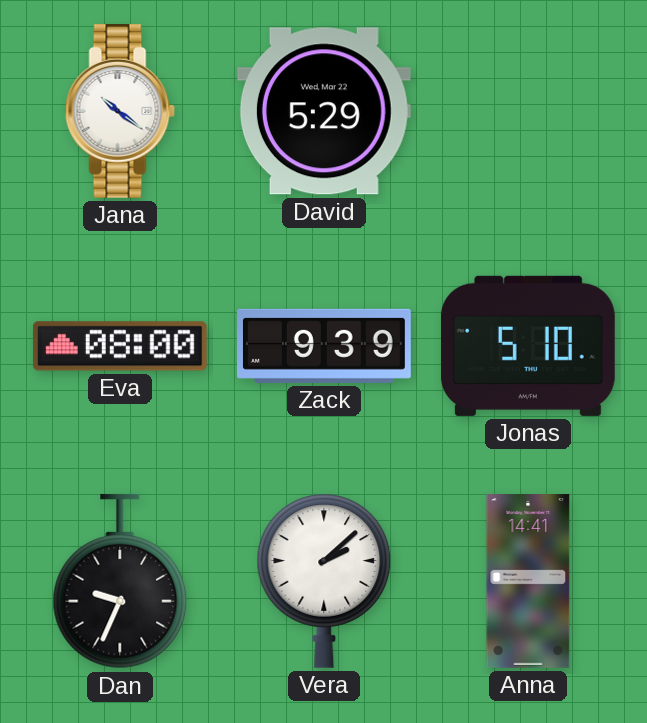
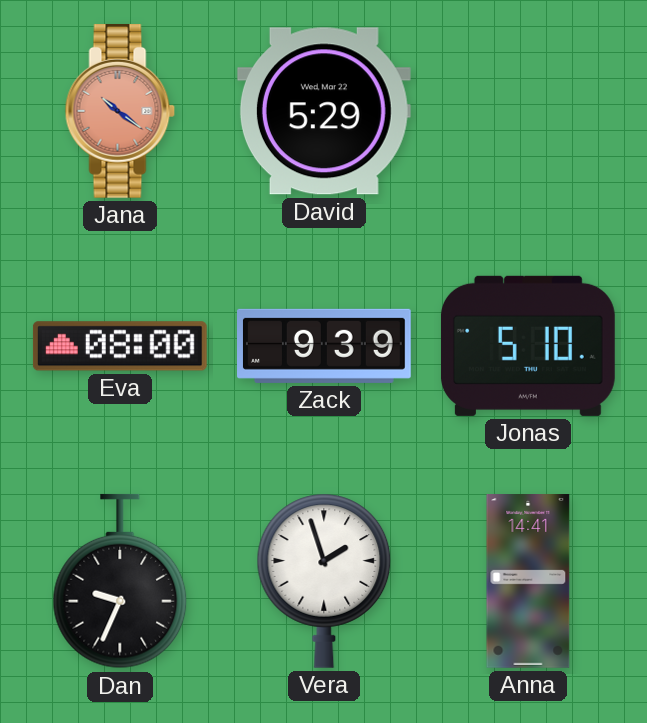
Jana dial: white -> salmon (120, 111)
Vera: 2:08 -> 1:57 (324, 581)
